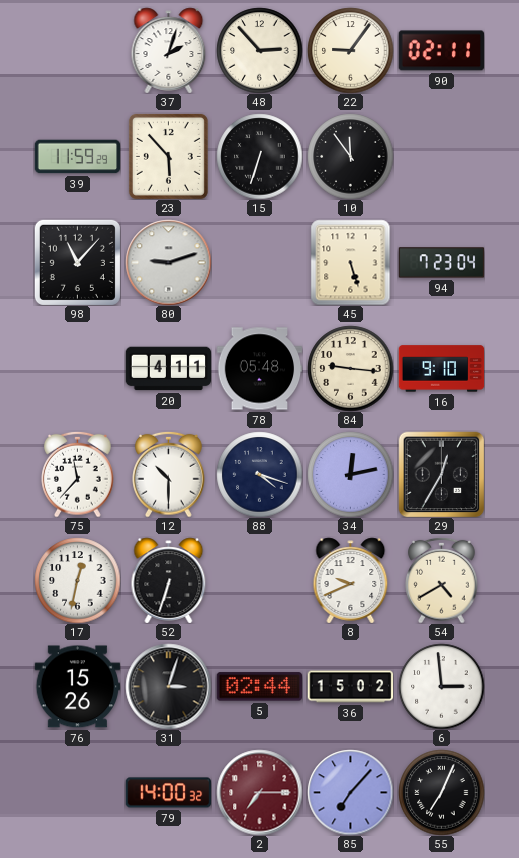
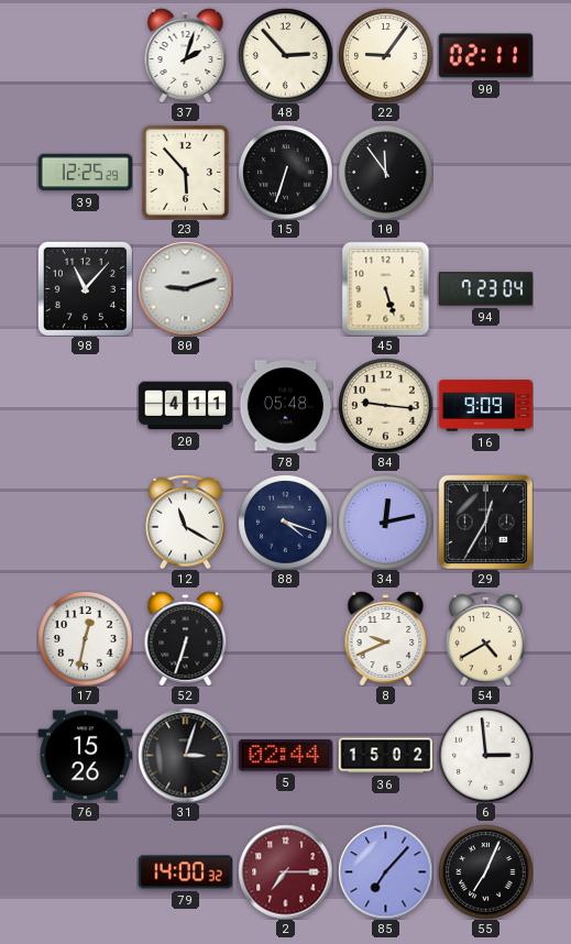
39: 11:59 -> 12:25 (85, 173)
16: 9:10 -> 9:09 (485, 406)
75: 11:37 -> none (78, 474)
12: 10:30 -> 11:20 (186, 522)
